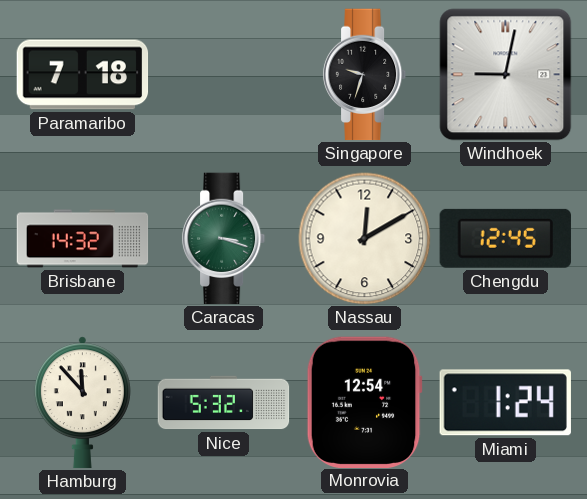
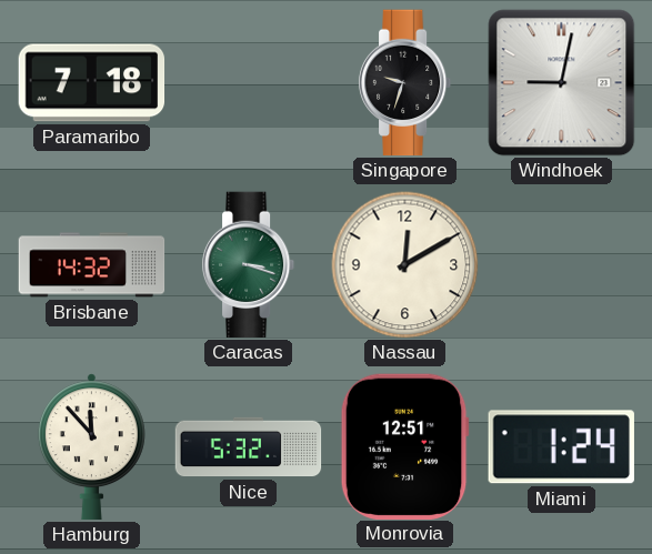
Chengdu: 12:45 -> none (505, 238)
Monrovia: 12:54 -> 12:51 (404, 446)
